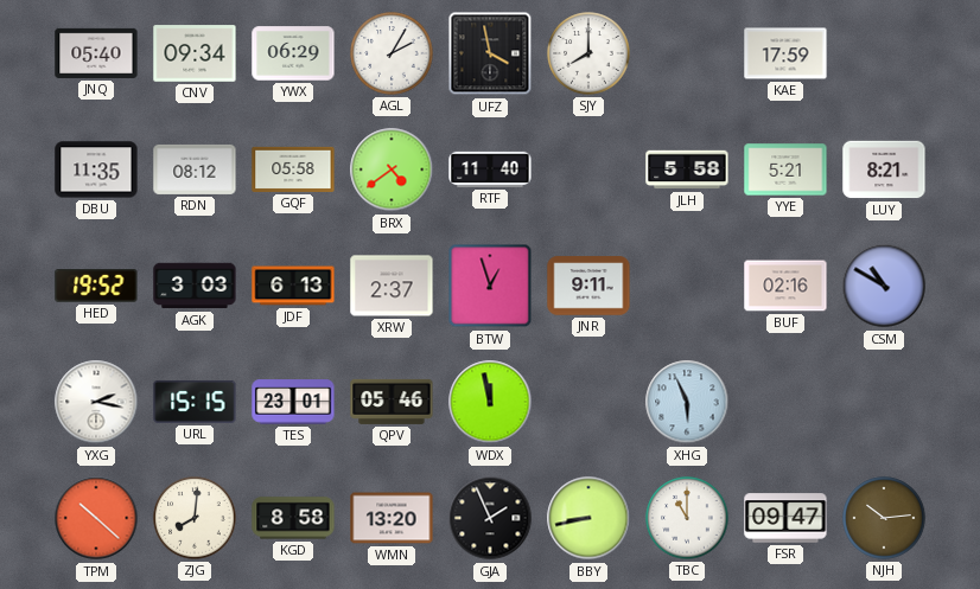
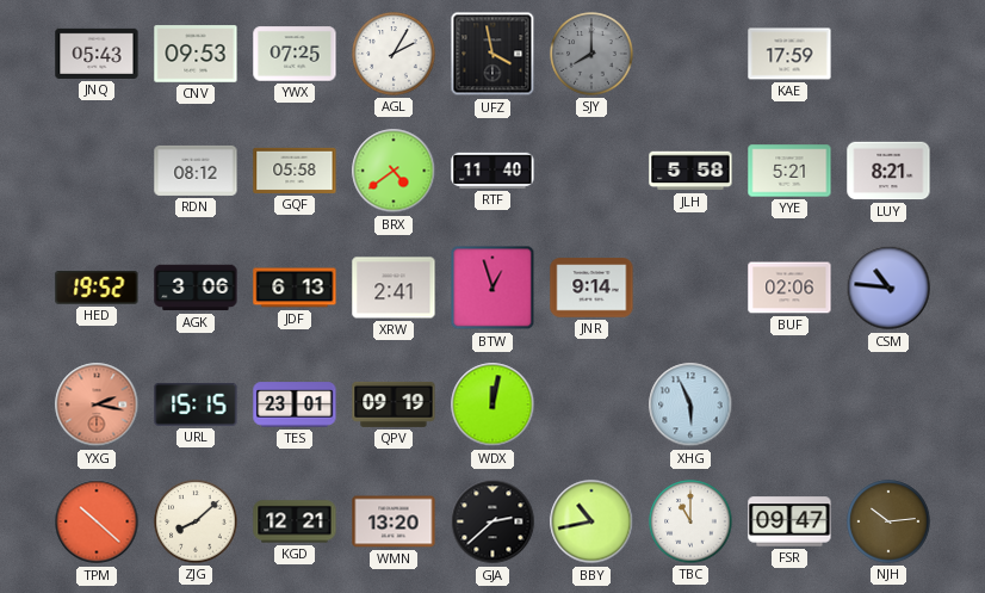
JNQ: 05:40 -> 05:43 (97, 54)
CNV: 09:34 -> 09:53 (196, 54)
YWX: 06:29 -> 07:25 (295, 54)
SJY dial: white -> grey (591, 54)
DBU: 11:35 -> none (96, 169)
AGK: 3:03 -> 3:06 (196, 288)
XRW: 2:37 -> 2:41 (394, 288)
JNR: 9:11 -> 9:14 (591, 288)
BUF: 02:16 -> 02:06 (789, 288)
CSM: 10:50 -> 10:46 (888, 288)
YXG dial: white -> salmon (97, 404)
QPV: 05:46 -> 09:19 (394, 404)
WDX: 11:58 -> 12:02 (492, 404)
ZJG: 8:01 -> 8:08 (196, 521)
KGD: 8:58 -> 12:21 (295, 521)
GJA: 1:56 -> 2:38 (492, 521)
BBY: 8:43 -> 10:43 (591, 521)
